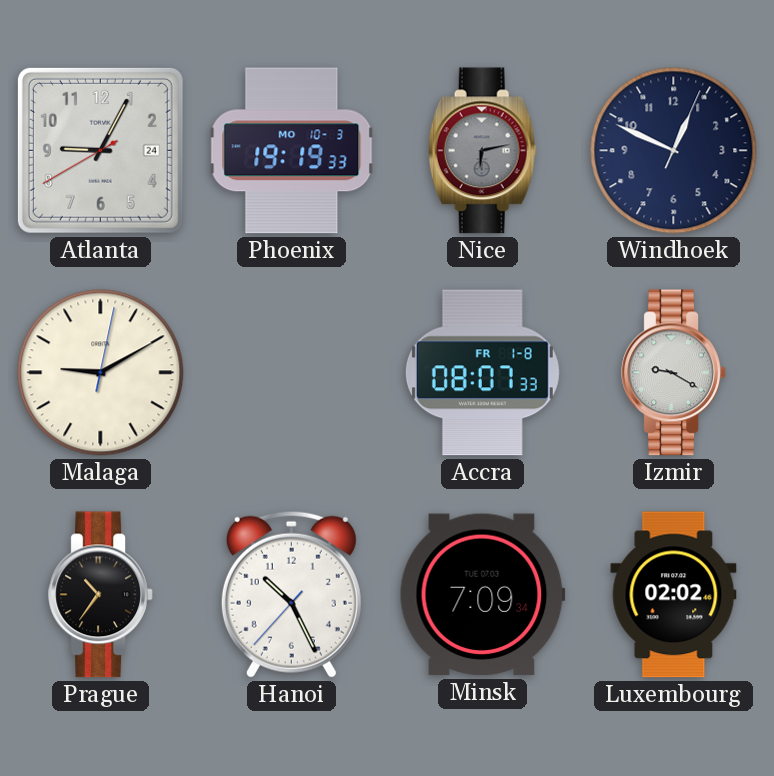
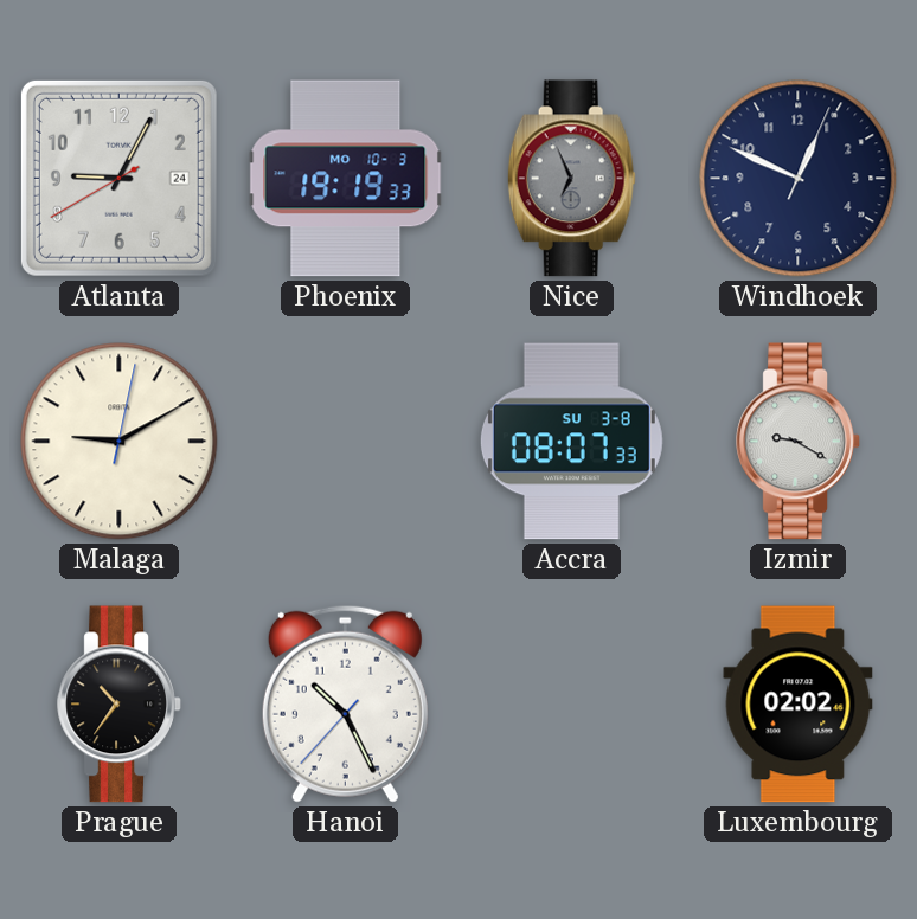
Nice: 6:13 -> 6:56 (571, 179)
Accra date: FR 1-8 -> SU 3-8 (571, 442)
Minsk: 7:09 -> none (482, 595)
